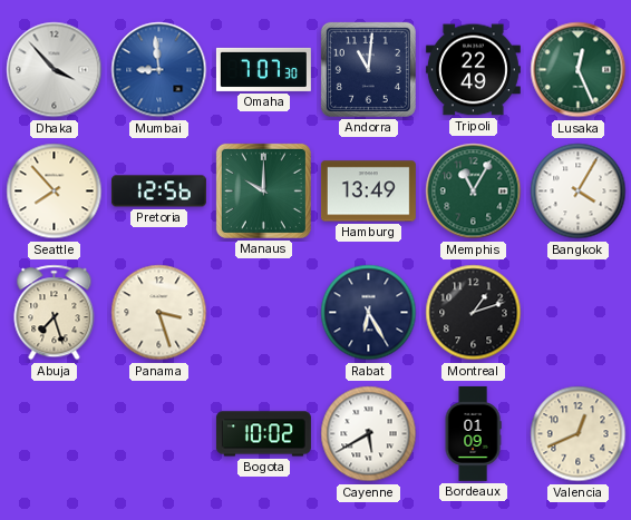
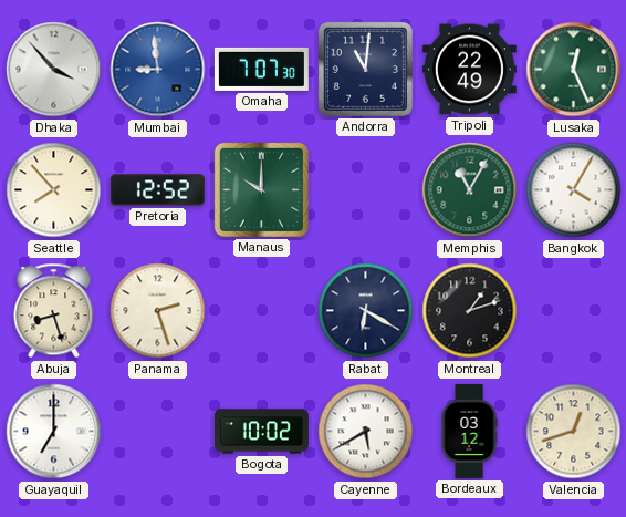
Pretoria: 12:56 -> 12:52 (157, 190)
Hamburg: 13:49 -> none (368, 192)
Abuja: 7:27 -> 8:27 (54, 311)
Panama: 3:27 -> 2:27 (158, 311)
Rabat: 6:25 -> 6:20 (366, 311)
Guayaquil: none -> 7:00 (54, 432)
Bordeaux: 01:09 -> 03:12 (469, 431)
Valencia: 12:41 -> 12:42 (574, 432)
